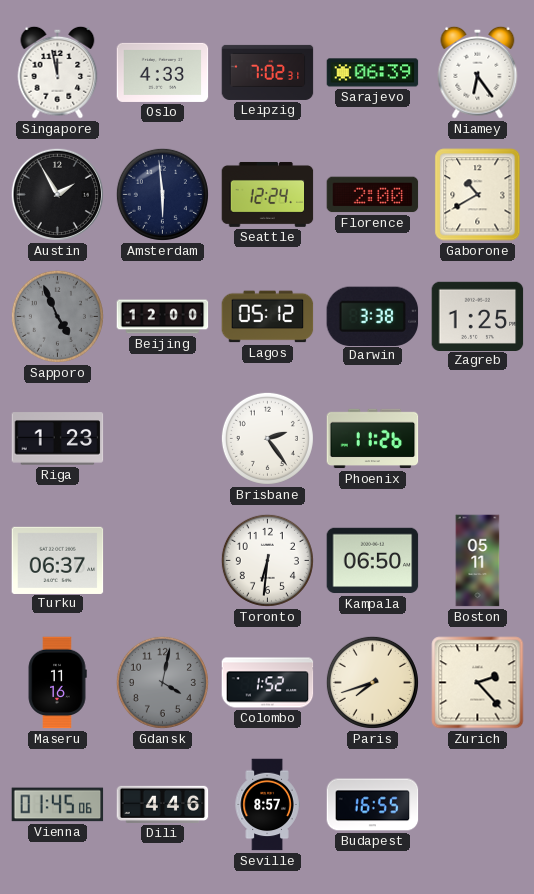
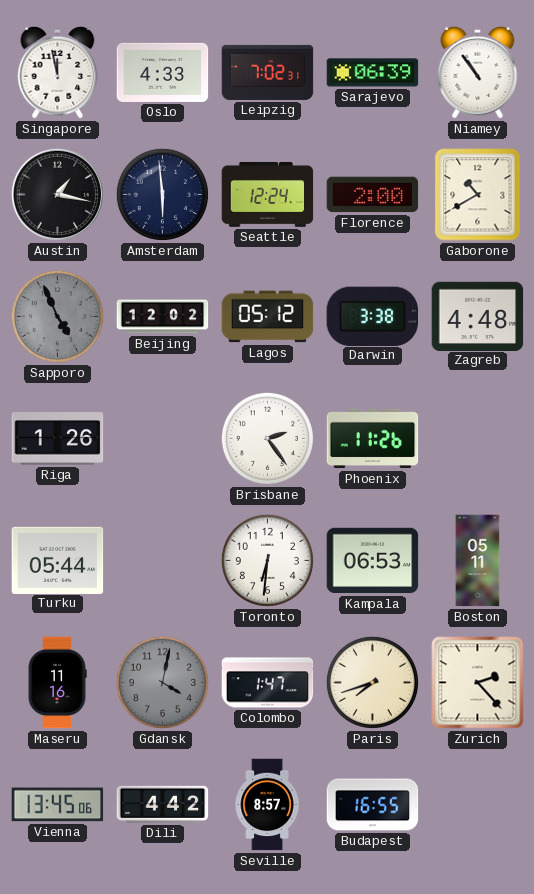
Niamey: 6:24 -> 10:54 (478, 72)
Austin: 1:55 -> 1:17 (57, 194)
Beijing: 12:00 -> 12:02 (163, 317)
Zagreb: 1:25 -> 4:48 (478, 316)
Riga: 1:23 -> 1:26 (58, 439)
Turku: 06:37 -> 05:44 (58, 560)
Kampala: 06:50 -> 06:53 (373, 561)
Colombo: 1:52 -> 1:47 (268, 683)
Vienna: 01:45 -> 13:45 (58, 805)
Dili: 4:46 -> 4:42 (163, 804)
